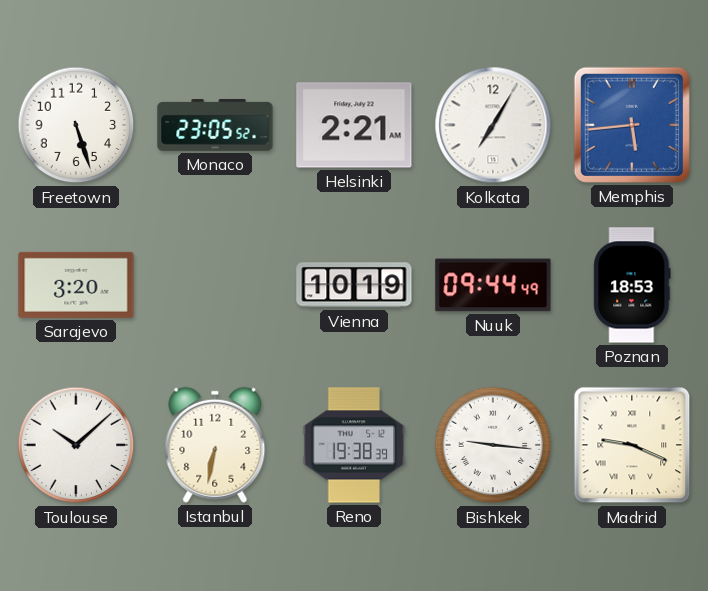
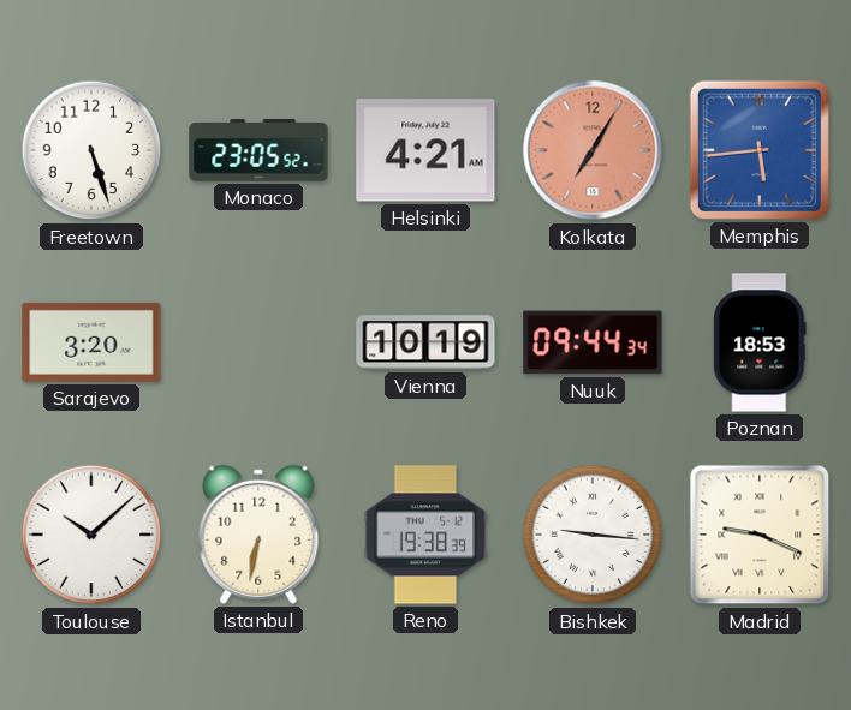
Helsinki: 2:21 -> 4:21 (425, 150)
Kolkata dial: white -> salmon (593, 150)
Nuuk: 09:44:49 -> 09:44:34 (593, 342)
